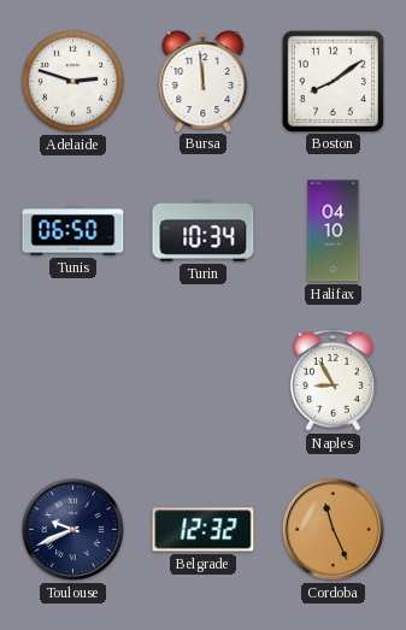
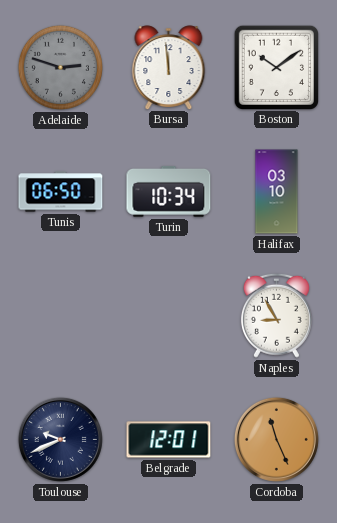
Adelaide dial: white -> grey (60, 67)
Boston: 8:09 -> 10:09 (276, 67)
Halifax: 04:10 -> 03:10 (277, 192)
Belgrade: 12:32 -> 12:01 (169, 440)
